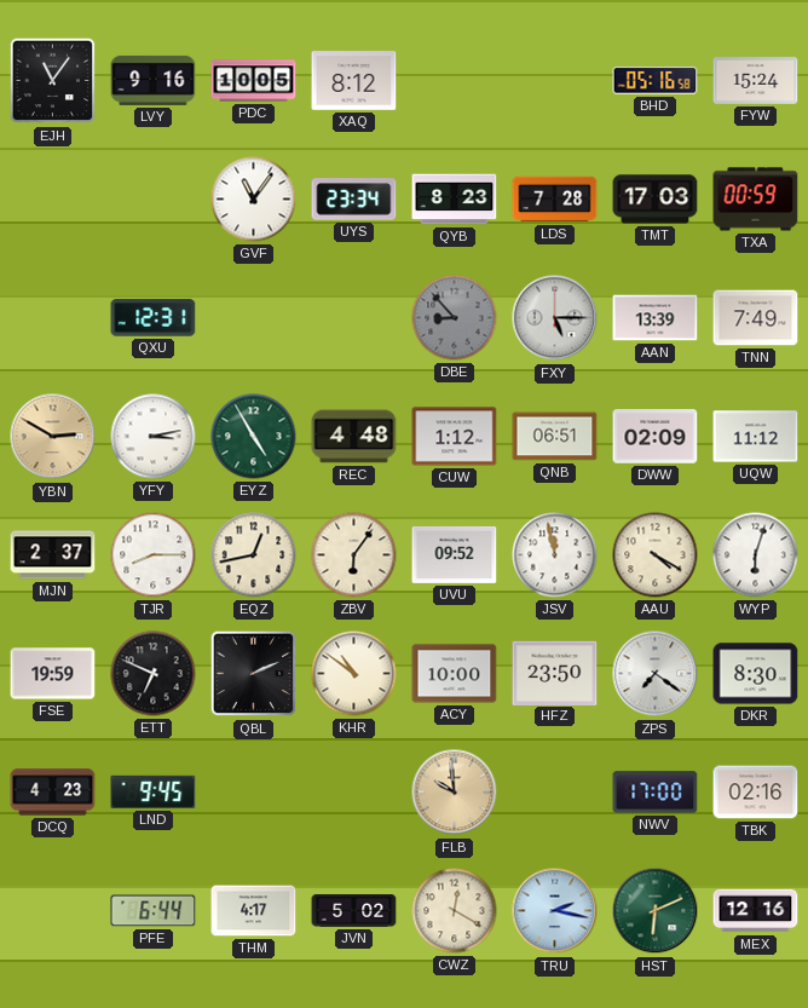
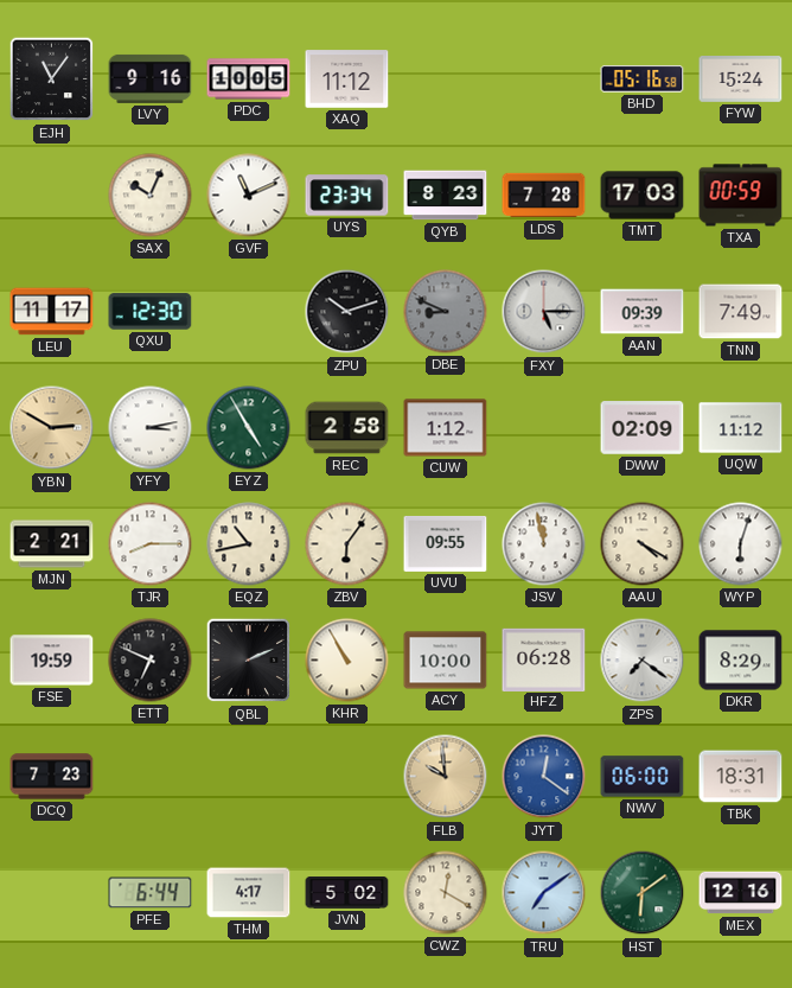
XAQ: 8:12 -> 11:12 (347, 79)
SAX: none -> 10:04 (151, 196)
GVF: 11:06 -> 11:11 (249, 196)
LEU: none -> 11:17 (52, 312)
QXU: 12:31 -> 12:30 (151, 312)
ZPU: none -> 10:12 (347, 312)
DBE: 8:53 -> 8:49 (446, 312)
AAN: 13:39 -> 09:39 (643, 312)
REC: 4:48 -> 2:58 (347, 428)
QNB: 06:51 -> none (555, 437)
MJN: 2:37 -> 2:21 (52, 544)
EQZ: 12:43 -> 10:43 (249, 544)
UVU: 09:52 -> 09:55 (446, 543)
KHR: 10:51 -> 10:55 (347, 661)
HFZ: 23:50 -> 06:28 (544, 659)
DKR: 8:30 -> 8:29 (741, 661)
DCQ: 4:23 -> 7:23 (52, 777)
LND: 9:45 -> none (154, 791)
JYT: none -> 12:21 (544, 777)
NWV: 17:00 -> 06:00 (643, 777)
TBK: 02:16 -> 18:31 (741, 777)
TRU: 2:17 -> 7:09 (544, 893)
HST: 6:11 -> 6:09 (643, 893)
